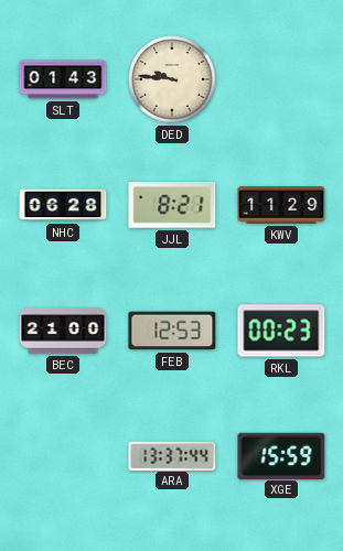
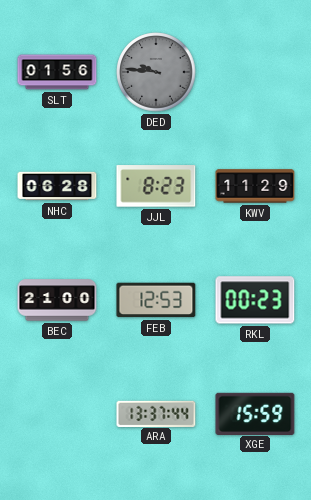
SLT: 01:43 -> 01:56 (57, 72)
DED dial: cream -> grey (156, 72)
JJL: 8:21 -> 8:23 (156, 186)
